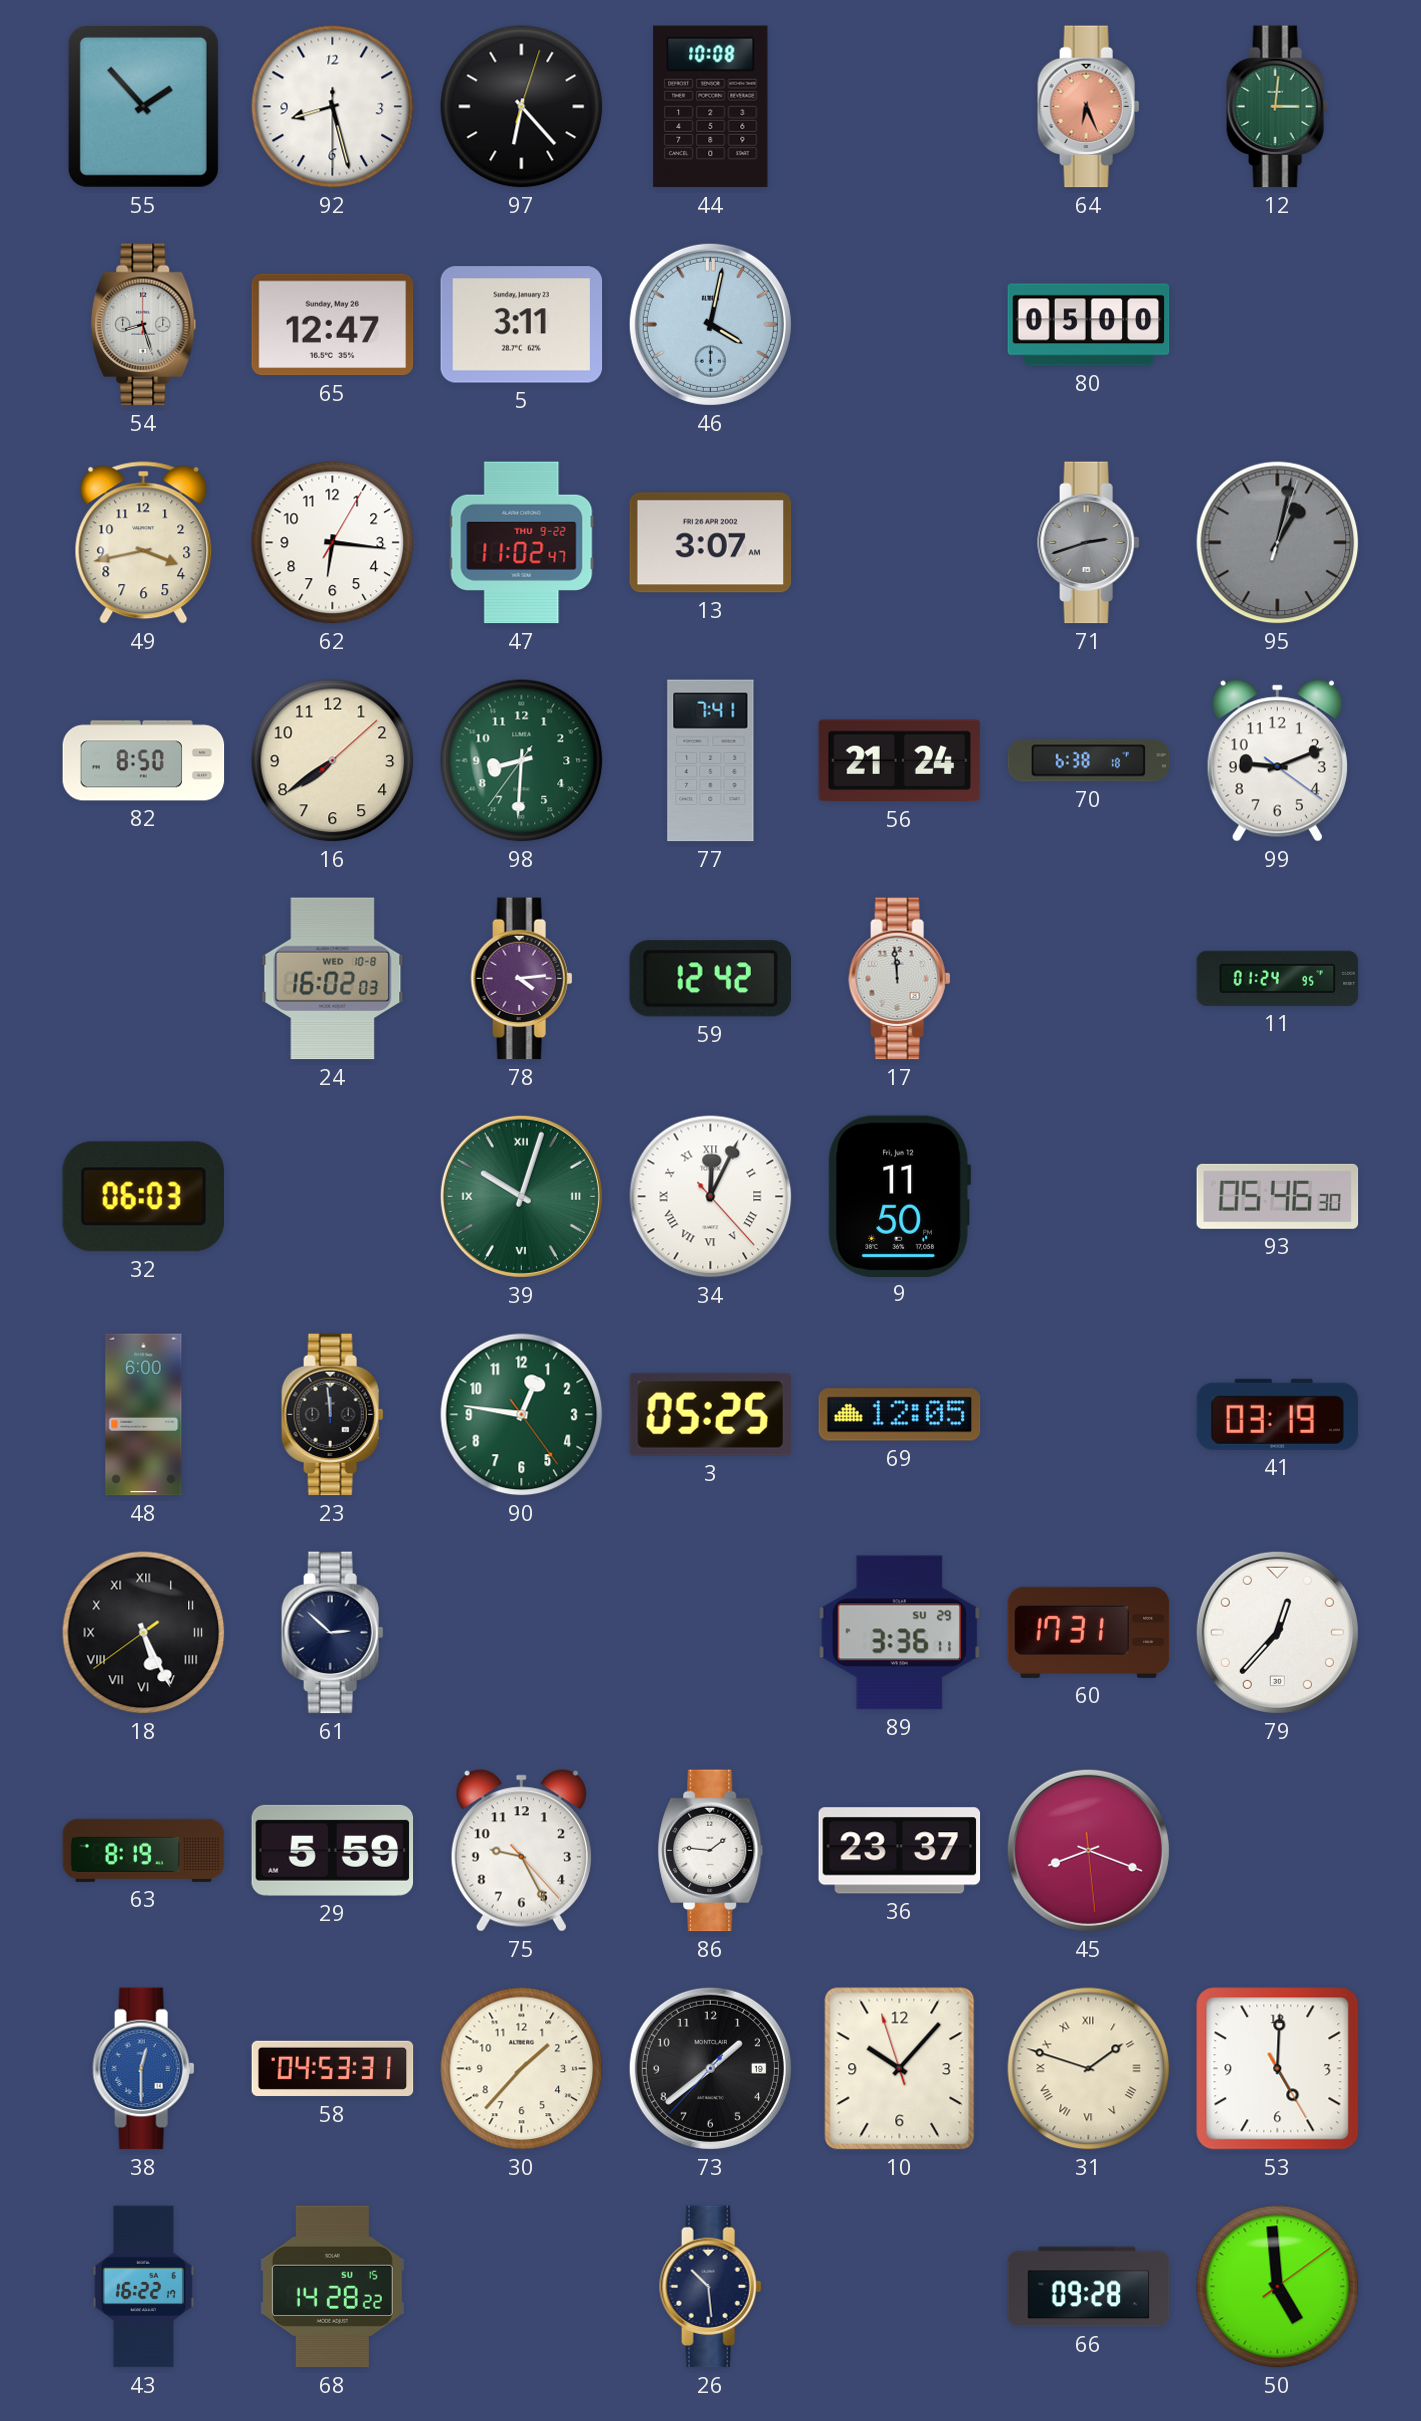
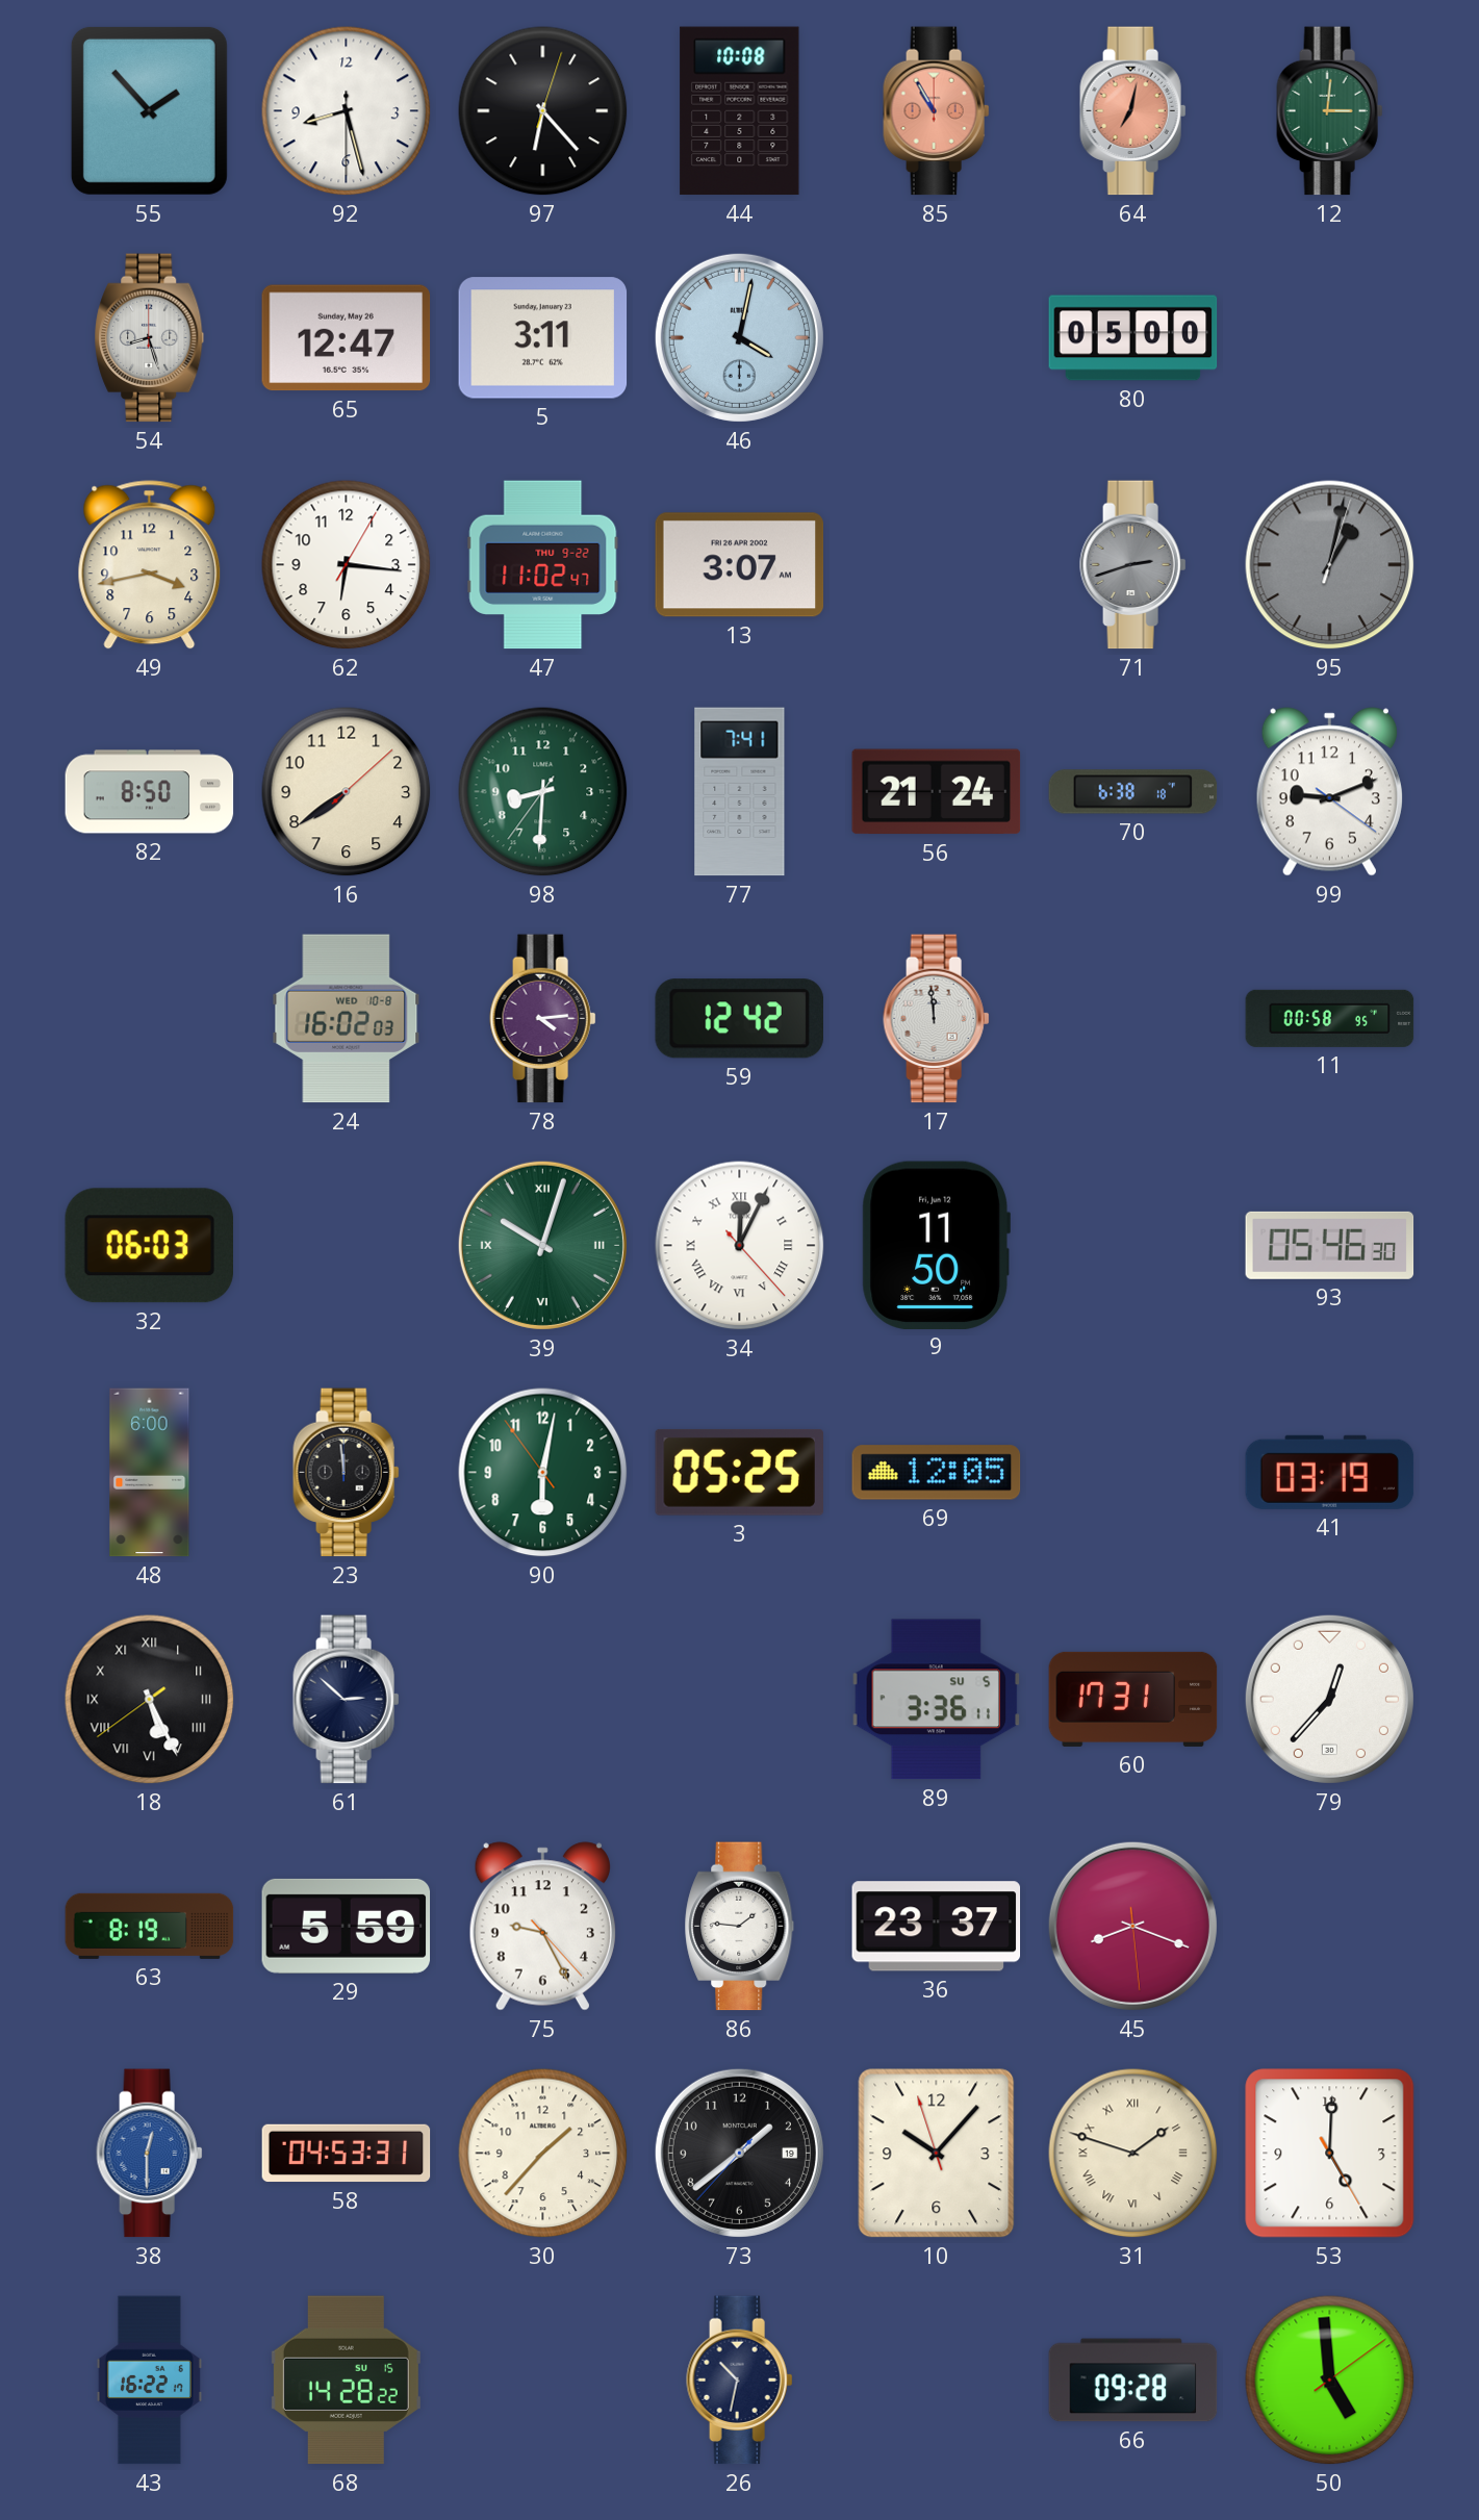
85: none -> 10:55 (937, 111)
64: 6:26 -> 7:02 (1133, 111)
11: 01:24 -> 00:58 (1330, 1018)
90: 12:46 -> 6:01 (543, 1473)
89 date: SU 29 -> SU 5 (937, 1700)
26: 10:29 -> 10:32 (740, 2381)
